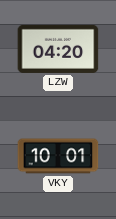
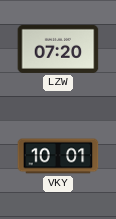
LZW: 04:20 -> 07:20 (58, 49)
